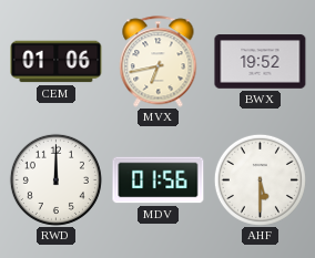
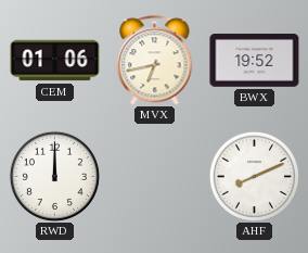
MDV: 01:56 -> none (159, 180)
AHF: 5:30 -> 8:11 (254, 176)
